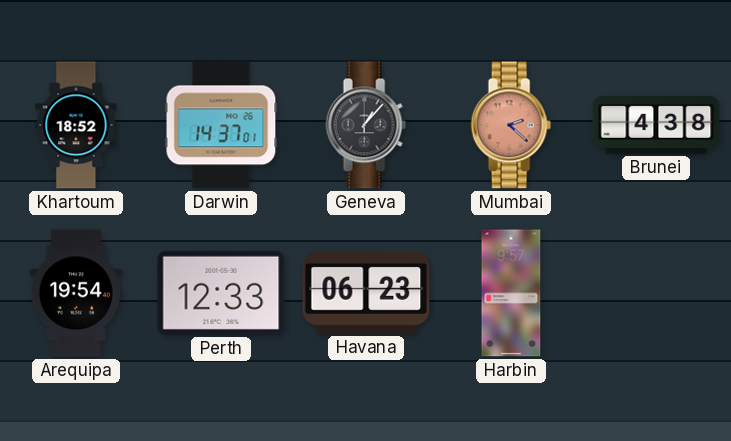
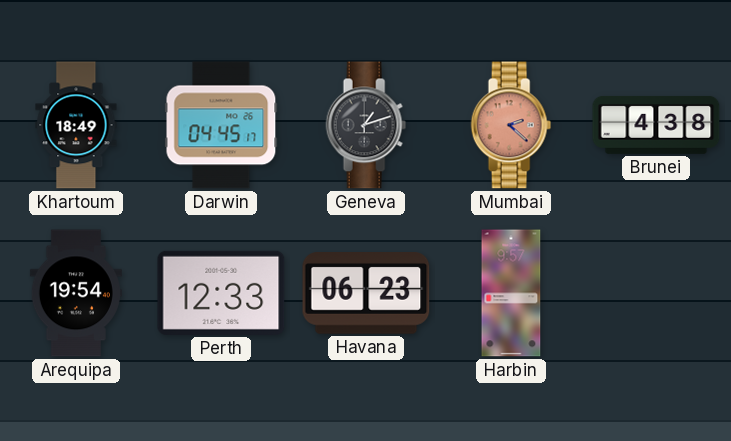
Khartoum: 18:52 -> 18:49 (76, 125)
Darwin: 14:37 -> 04:45 (221, 125)
Geneva: 1:07 -> 1:12 (366, 125)
